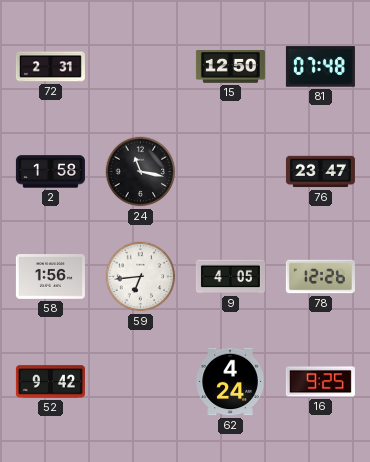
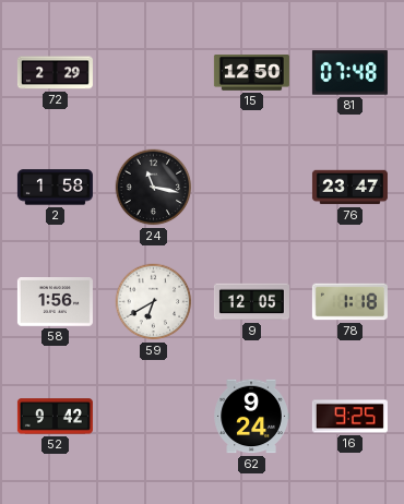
72: 2:31 -> 2:29 (55, 73)
59: 6:44 -> 6:40 (154, 302)
9: 4:05 -> 12:05 (251, 302)
78: 12:26 -> 1:18 (349, 302)
62: 4:24 -> 9:24 (251, 417)
